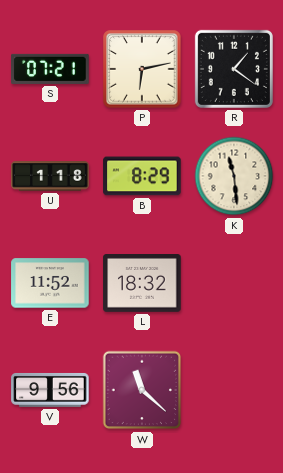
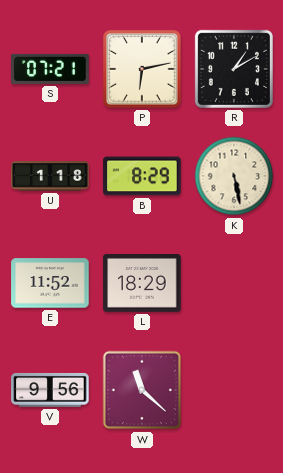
R: 1:21 -> 1:10 (234, 69)
K: 11:29 -> 5:28 (234, 176)
L: 18:32 -> 18:29 (142, 284)
